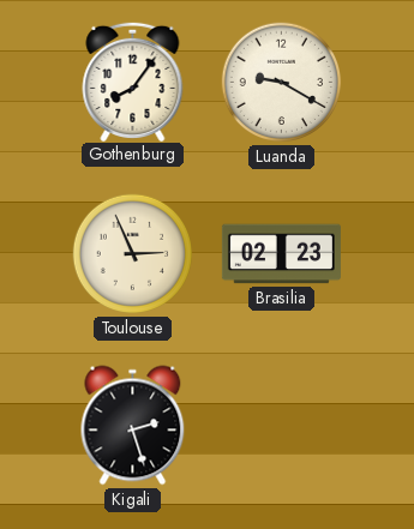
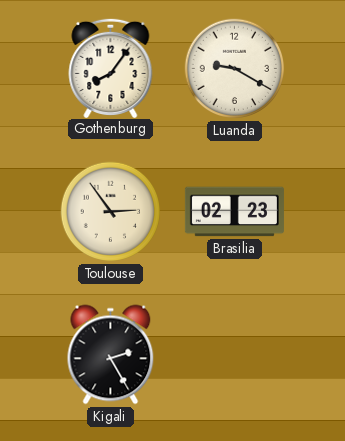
Toulouse: 2:56 -> 2:54 (111, 212)
Kigali: 2:27 -> 2:25 (111, 355)
